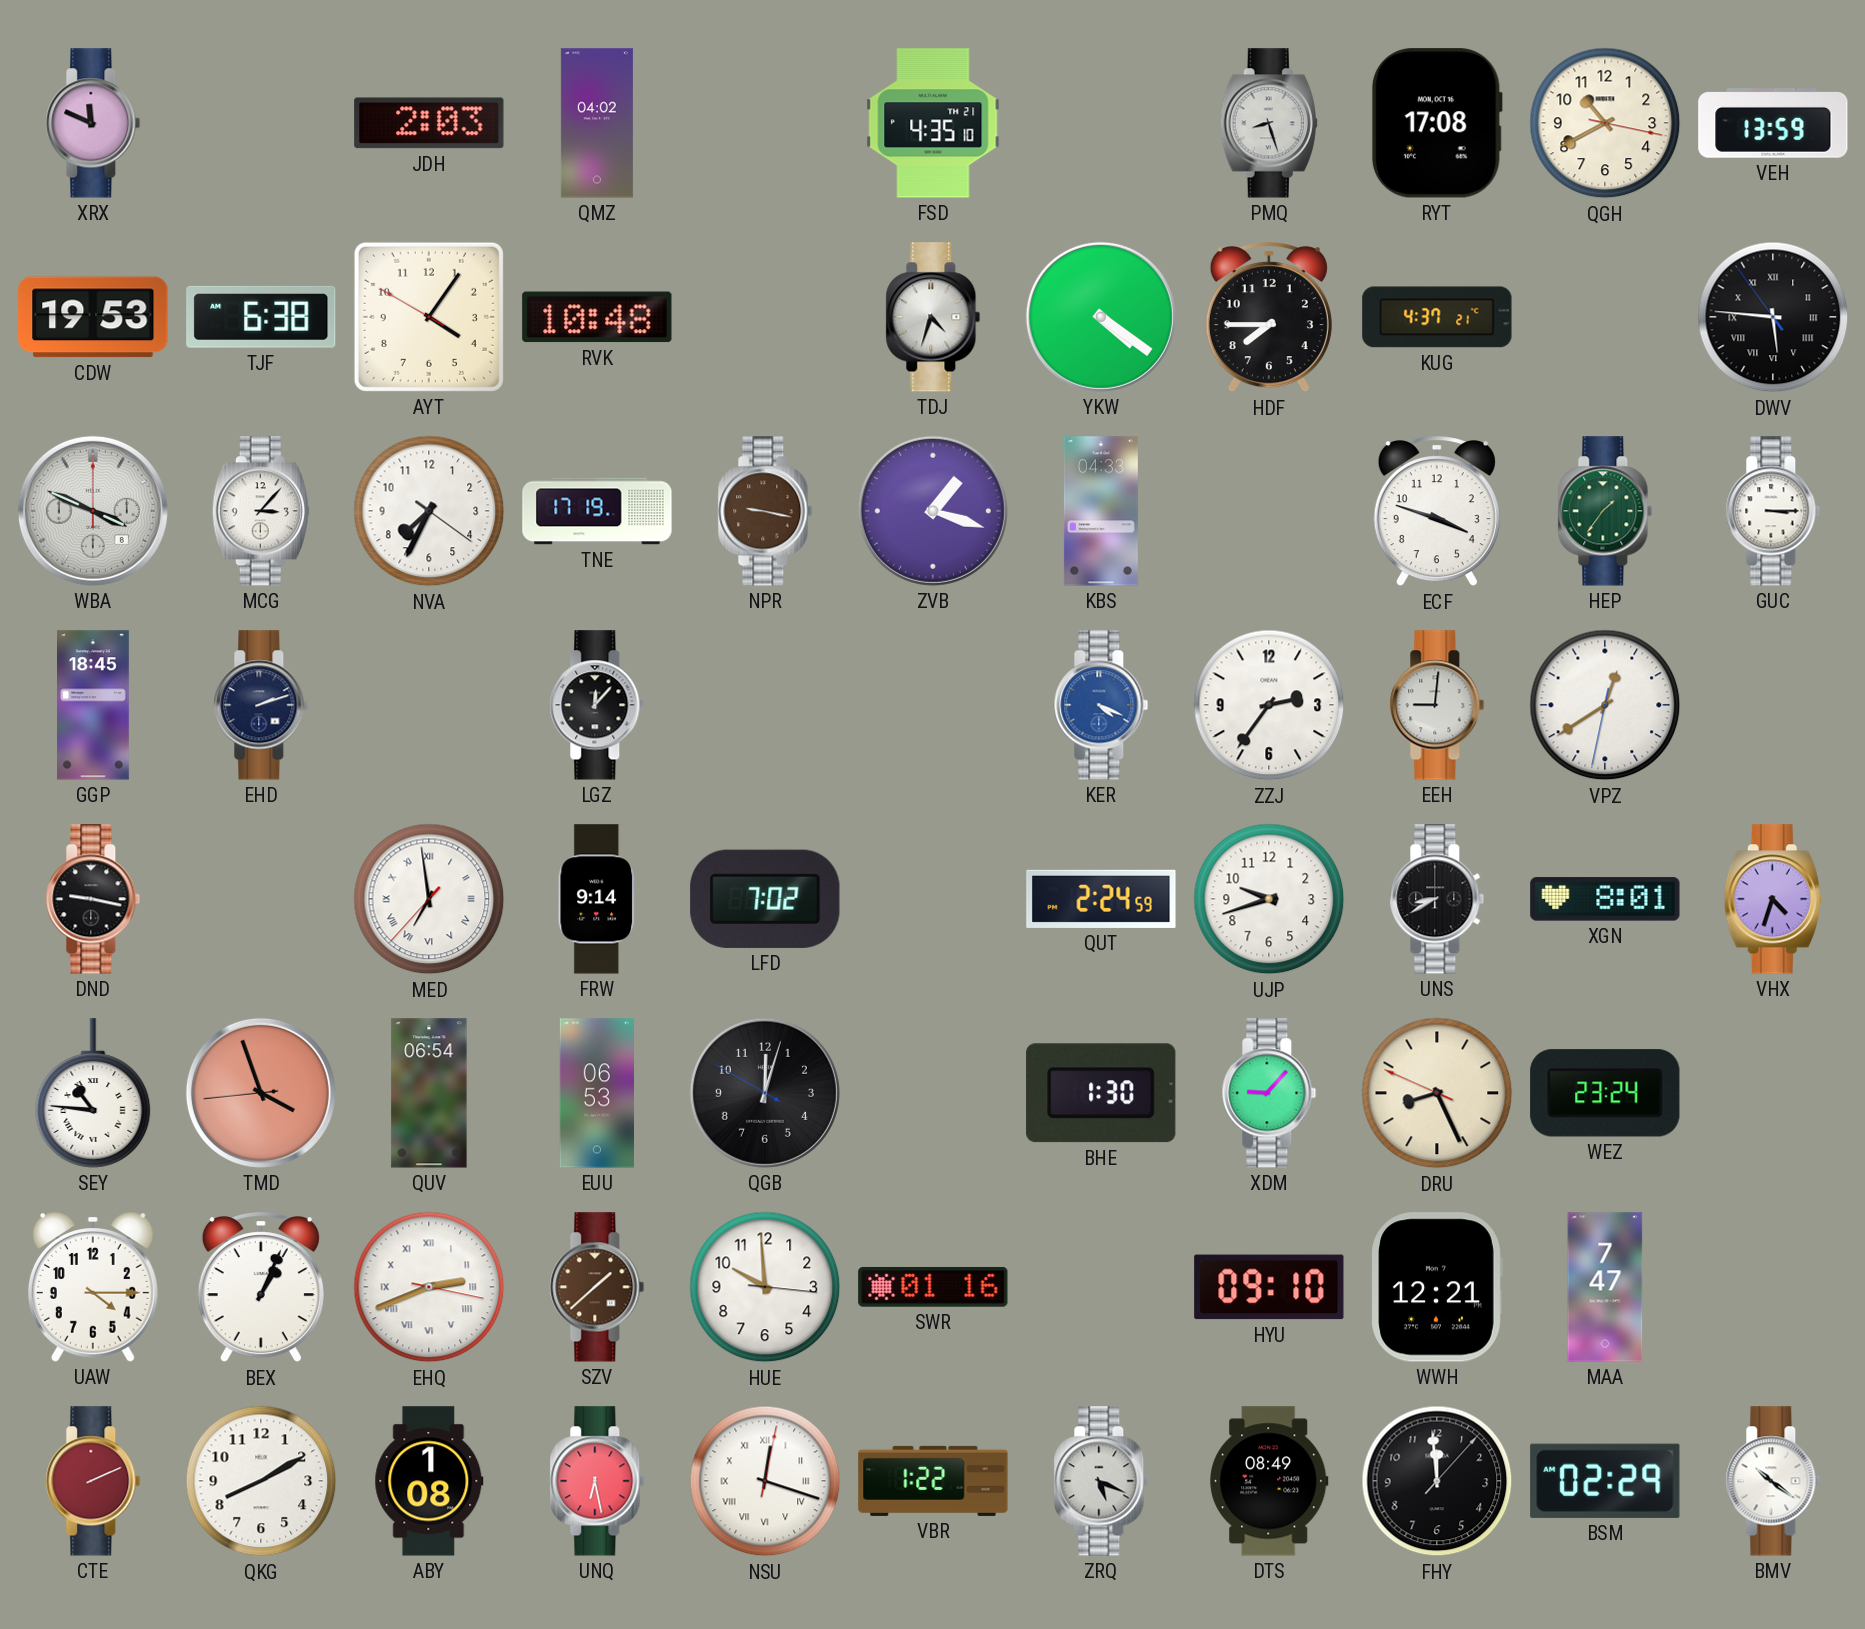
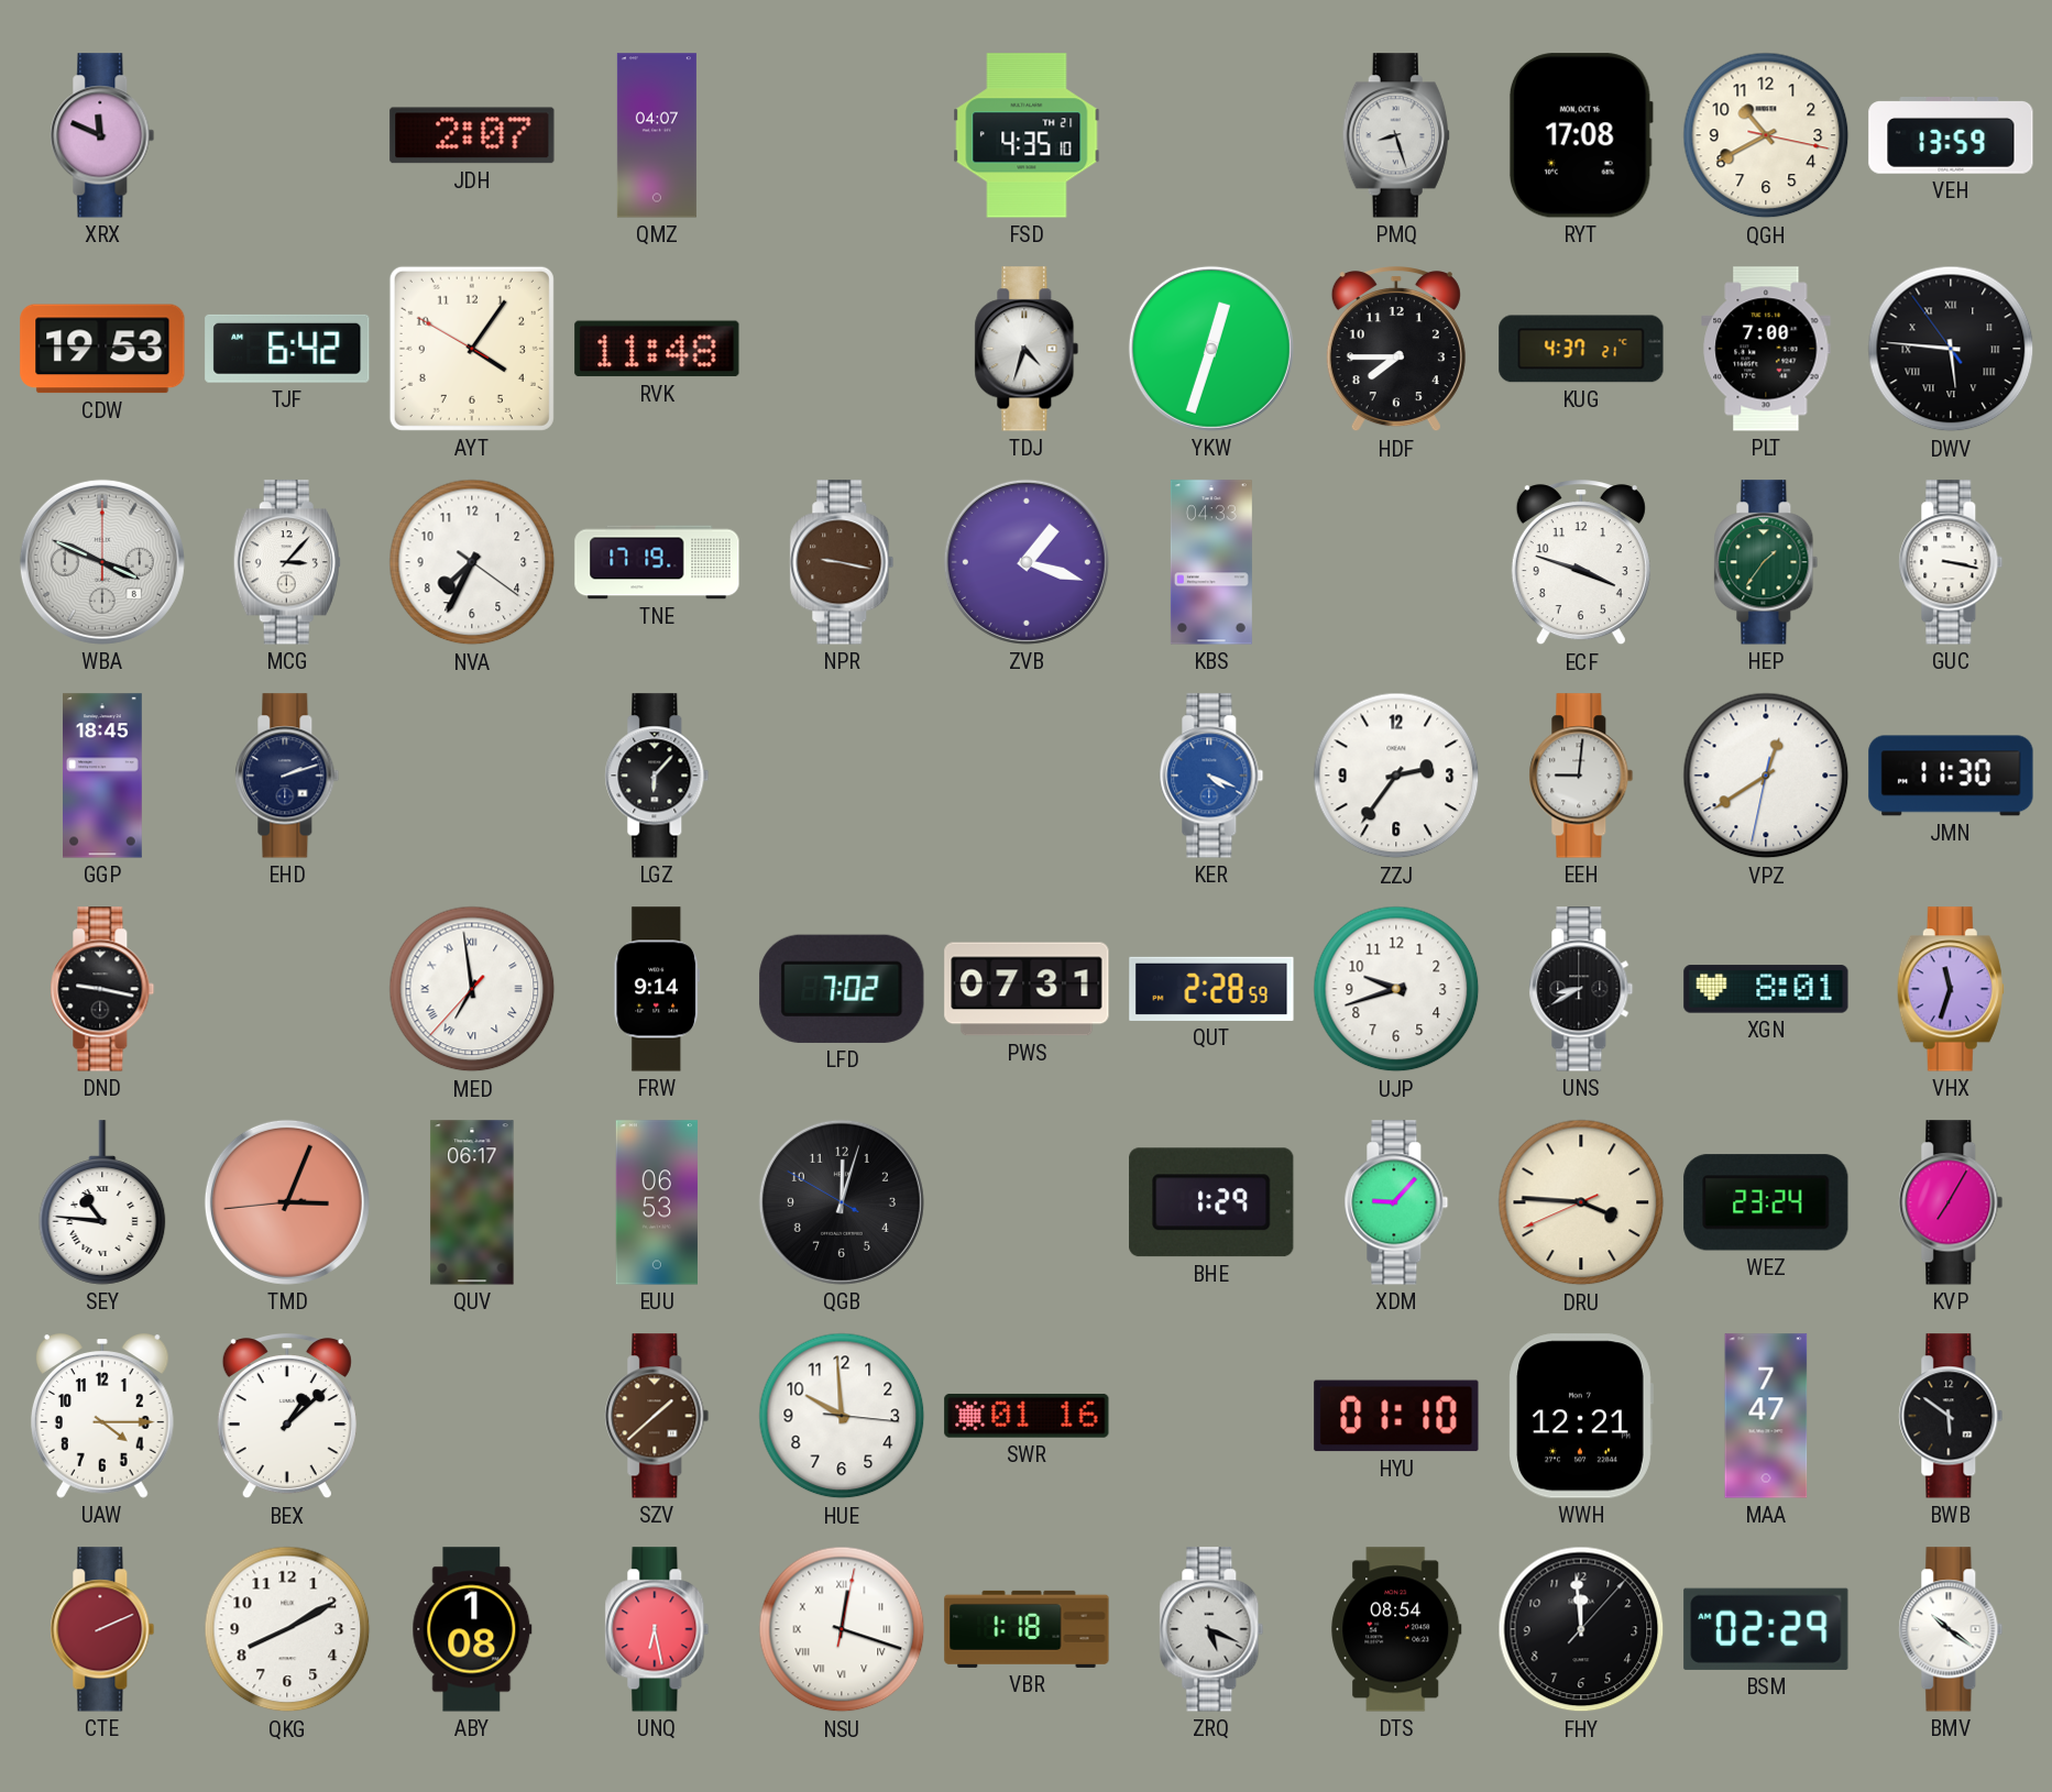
JDH: 2:03 -> 2:07 (472, 135)
QMZ: 04:02 -> 04:07 (657, 135)
TJF: 6:38 -> 6:42 (287, 349)
RVK: 10:48 -> 11:48 (657, 349)
YKW: 4:21 -> 12:33 (1211, 349)
PLT: none -> 7:00 (1766, 349)
GUC: 3:15 -> 3:17 (1951, 562)
LGZ: 12:07 -> 6:07 (657, 776)
JMN: none -> 11:30 (1951, 776)
PWS: none -> 07:31 (1027, 989)
QUT: 2:24 -> 2:28 (1211, 989)
VHX: 4:33 -> 11:33 (1951, 989)
TMD: 3:56 -> 3:03 (287, 1202)
QUV: 06:54 -> 06:17 (472, 1202)
BHE: 1:30 -> 1:29 (1211, 1202)
DRU: 8:25 -> 3:45 (1581, 1202)
KVP: none -> 7:05 (1951, 1202)
BEX: 1:04 -> 1:08 (287, 1417)
EHQ: 2:41 -> none (429, 1287)
HYU: 09:10 -> 01:10 (1396, 1416)
BWB: none -> 5:51 (1951, 1416)
VBR: 1:22 -> 1:18 (1027, 1629)
DTS: 08:49 -> 08:54 (1396, 1629)
